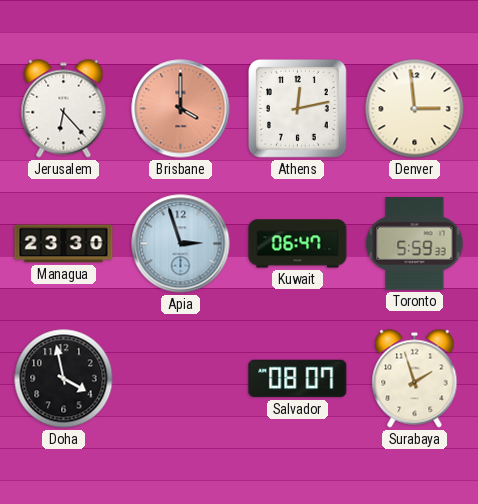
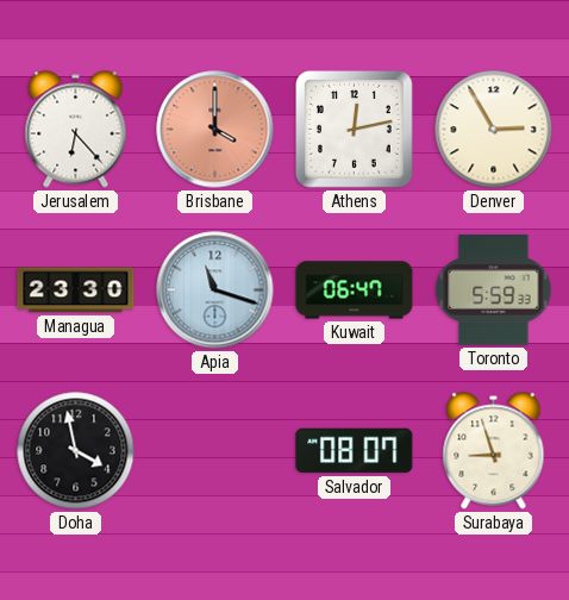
Denver: 2:59 -> 2:55 (494, 130)
Apia: 2:57 -> 11:18 (215, 290)
Surabaya: 1:57 -> 8:57 (494, 451)
